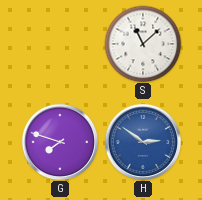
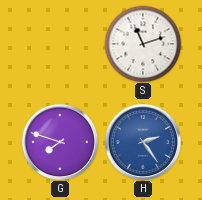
S: 11:08 -> 11:12 (143, 44)
H: 2:51 -> 2:24 (143, 142)
